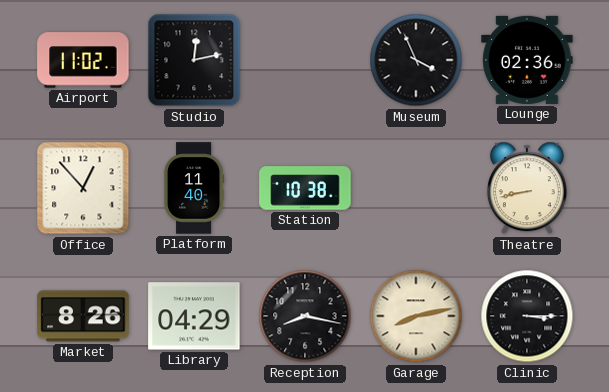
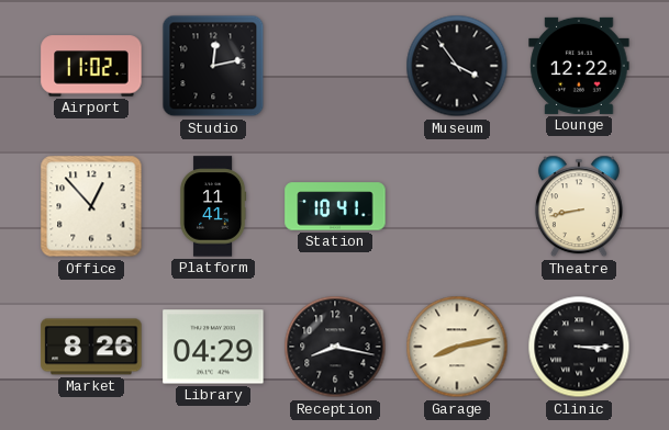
Museum: 3:56 -> 3:54 (457, 66)
Lounge: 02:36 -> 12:22 (579, 66)
Platform: 11:40 -> 11:41 (213, 206)
Station: 10:38 -> 10:41 (335, 206)
